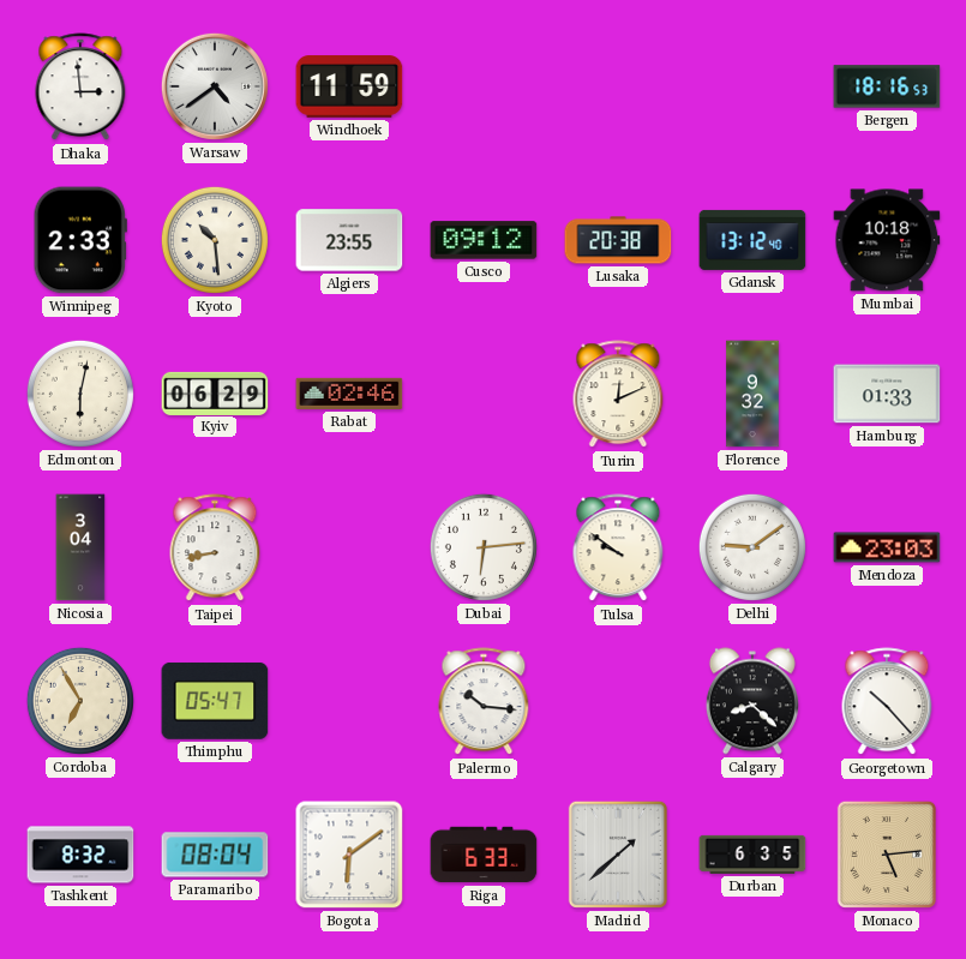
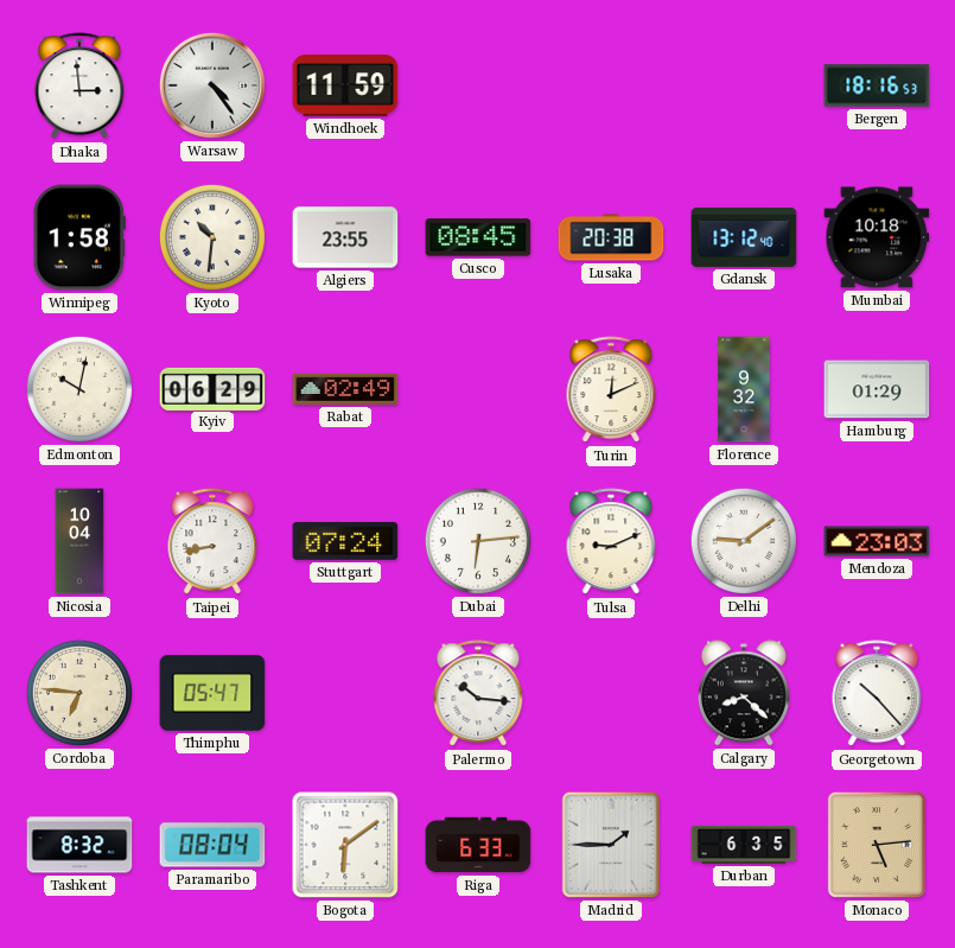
Warsaw: 4:39 -> 4:24 (212, 85)
Winnipeg: 2:33 -> 1:58 (79, 237)
Kyoto: 10:29 -> 10:31 (212, 237)
Cusco: 09:12 -> 08:45 (478, 237)
Edmonton: 6:02 -> 10:02 (79, 389)
Rabat: 02:46 -> 02:49 (345, 389)
Hamburg: 01:33 -> 01:29 (877, 389)
Nicosia: 3:04 -> 10:04 (79, 541)
Stuttgart: none -> 07:24 (345, 541)
Tulsa: 9:51 -> 9:11 (611, 542)
Cordoba: 6:55 -> 6:46 (79, 693)
Madrid: 1:38 -> 1:45 (611, 845)
